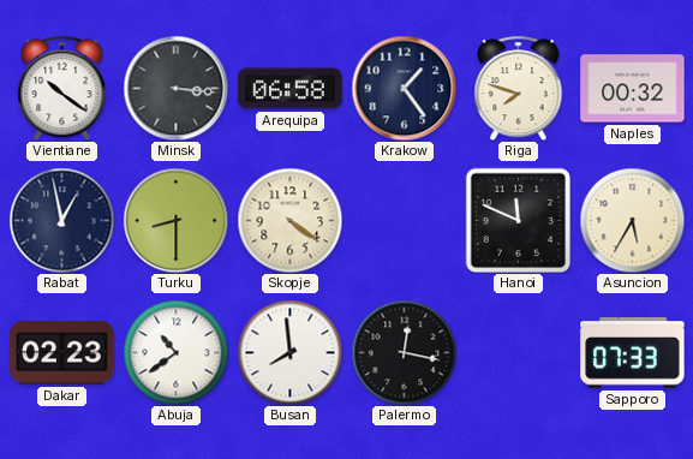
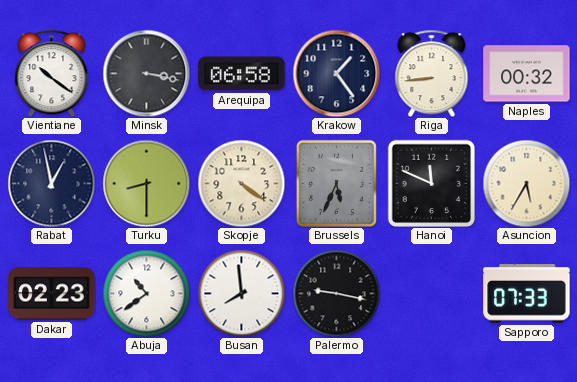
Minsk: 3:16 -> 3:17 (146, 73)
Riga: 7:48 -> 8:44 (432, 73)
Brussels: none -> 5:34 (336, 183)
Palermo: 12:17 -> 9:17 (336, 293)
